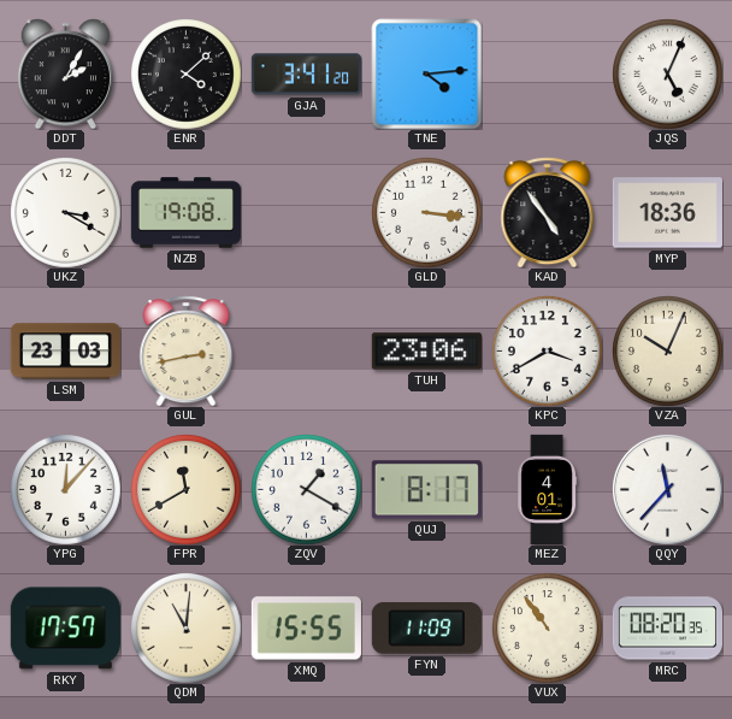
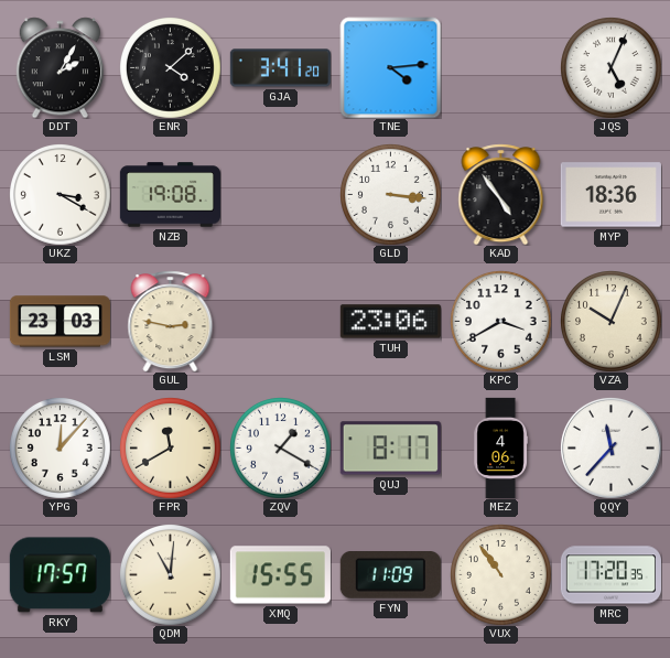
GUL: 2:43 -> 2:47 (171, 321)
MEZ: 4:01 -> 4:06 (500, 447)
MRC: 08:20 -> 17:20 (610, 575)
